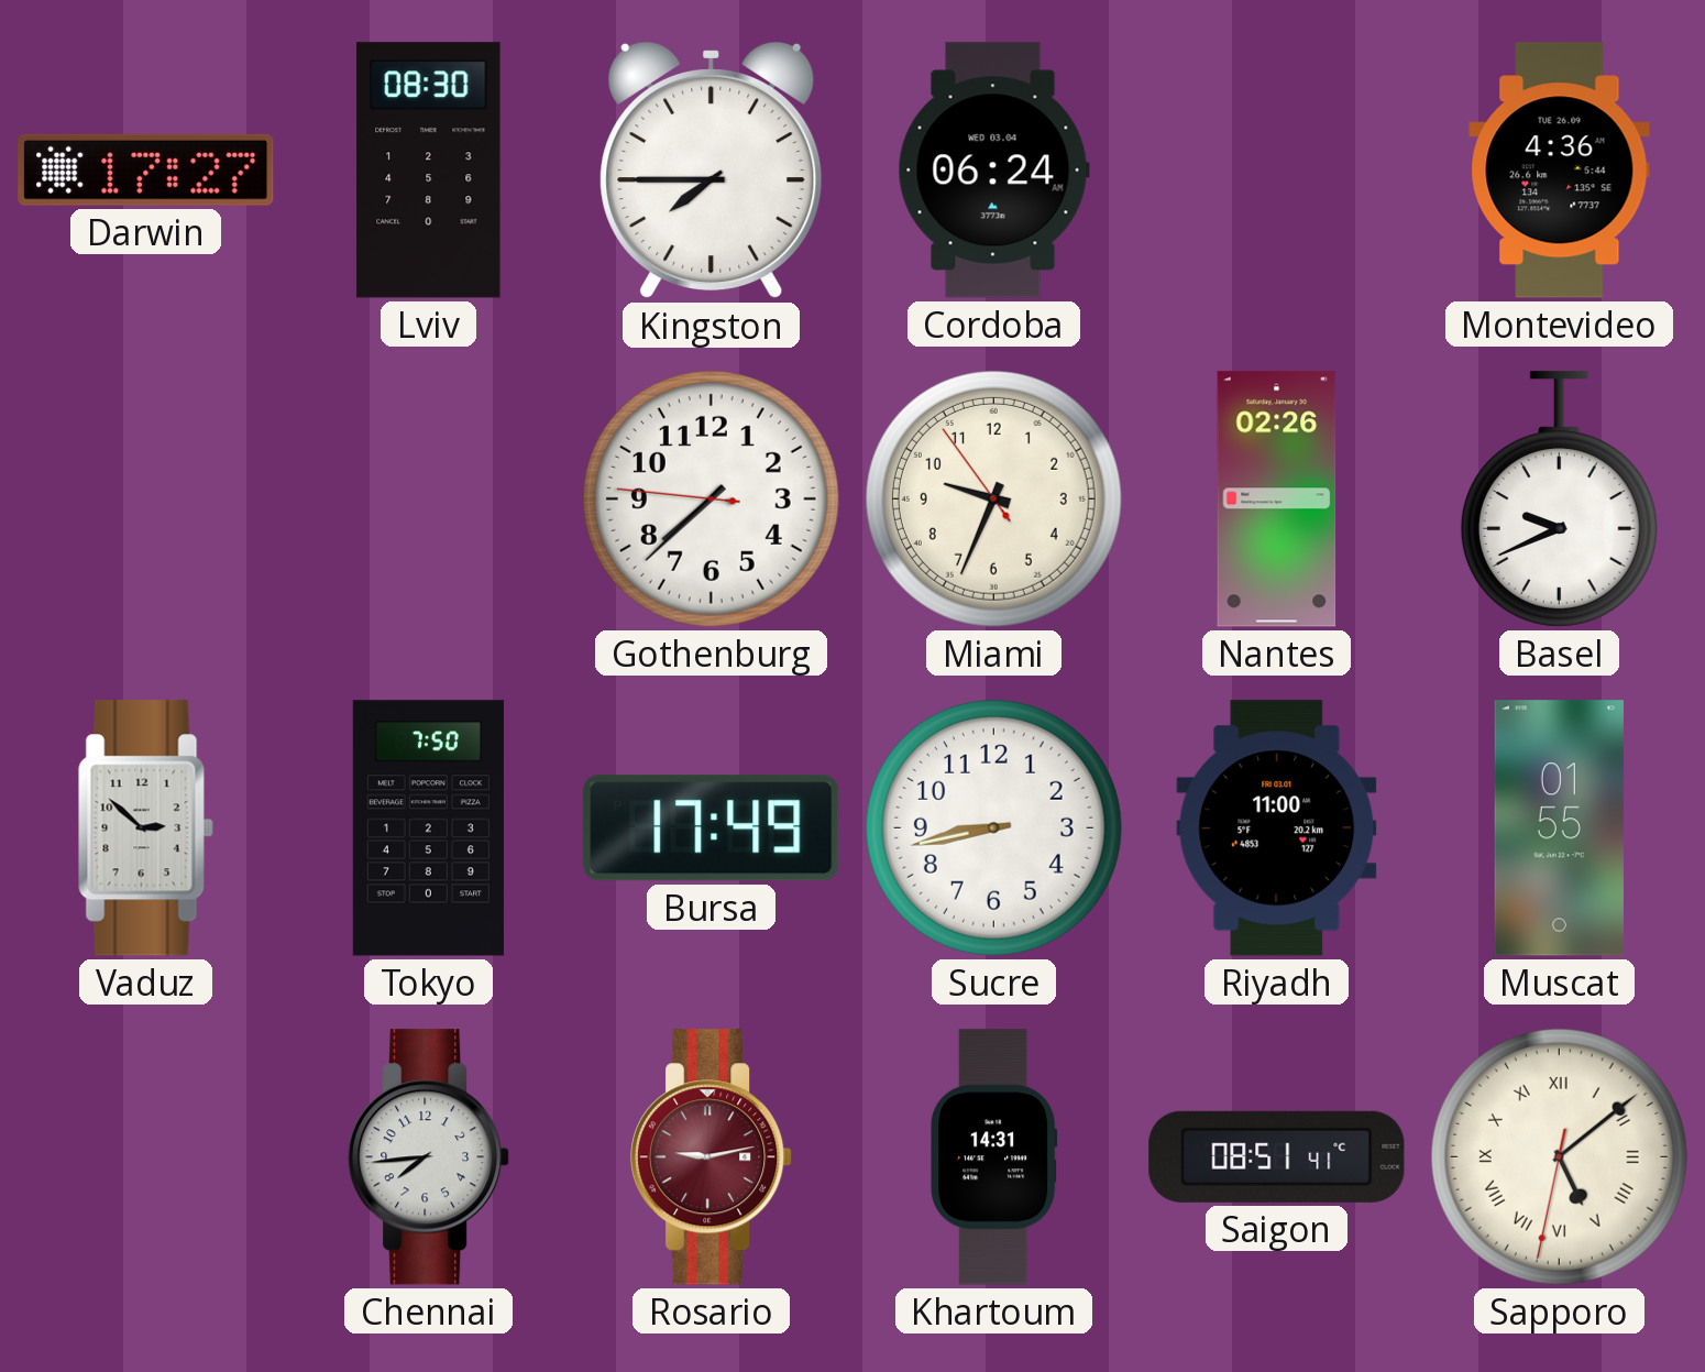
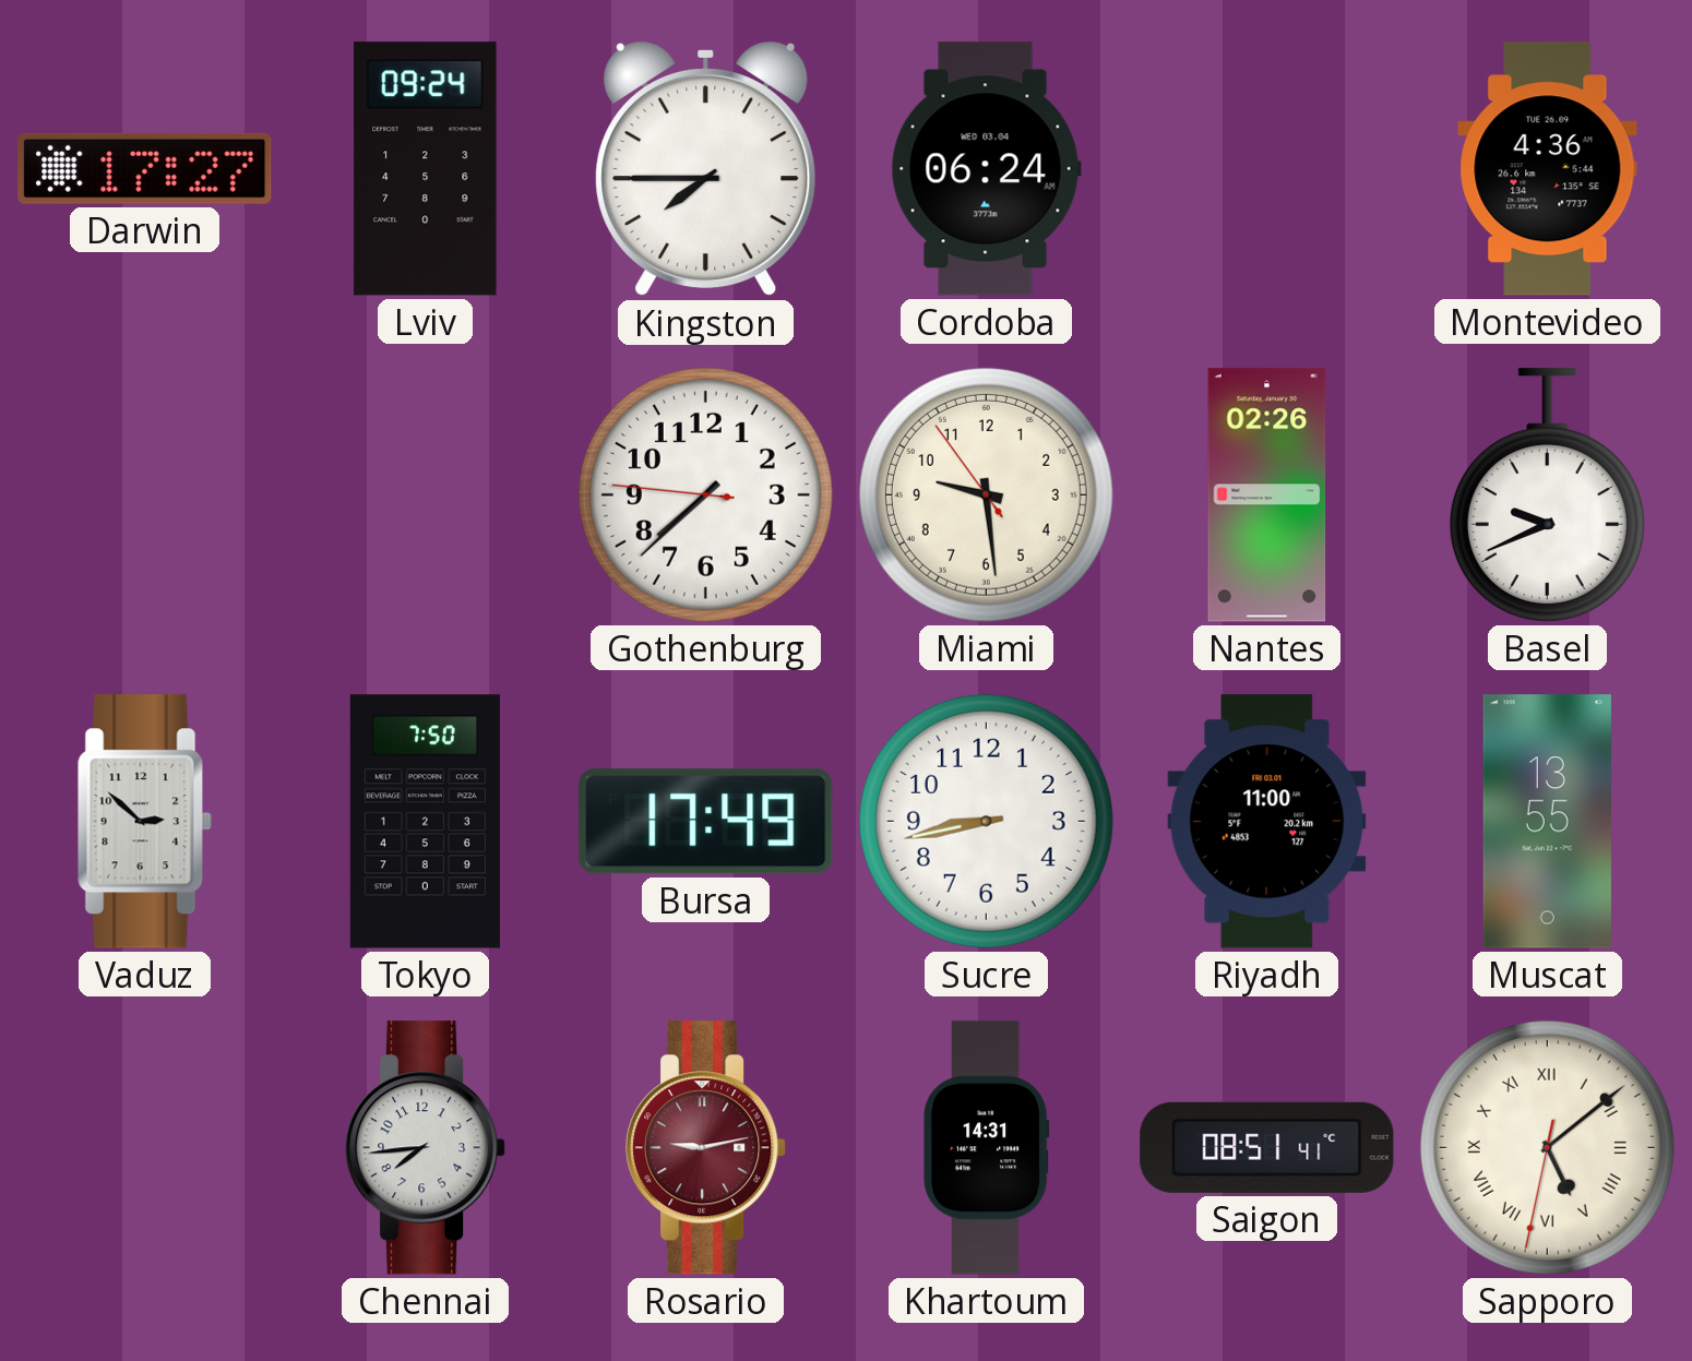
Lviv: 08:30 -> 09:24 (426, 169)
Miami: 9:33 -> 9:28 (986, 494)
Muscat: 01:55 -> 13:55 (1547, 822)
